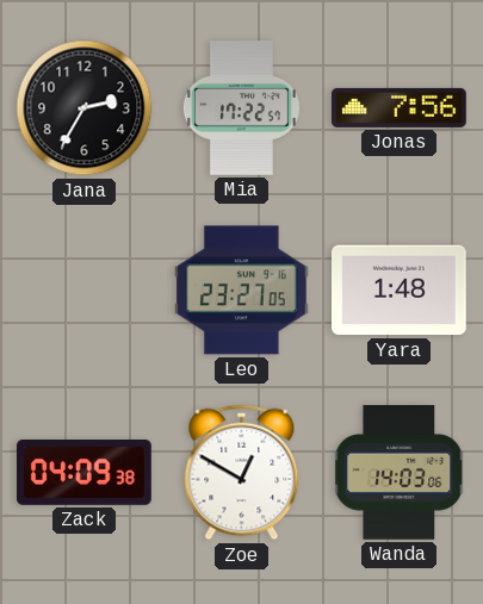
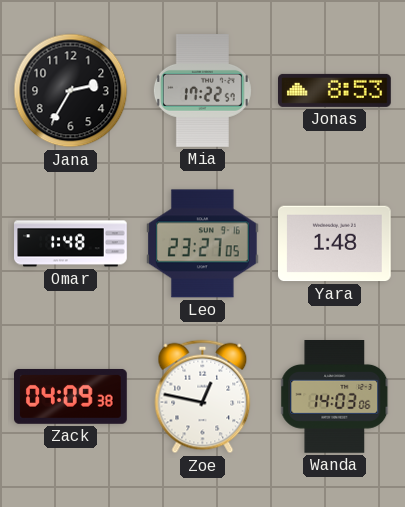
Jonas: 7:56 -> 8:53 (335, 90)
Omar: none -> 1:48 (71, 244)
Zoe: 12:50 -> 12:47 (203, 397)
